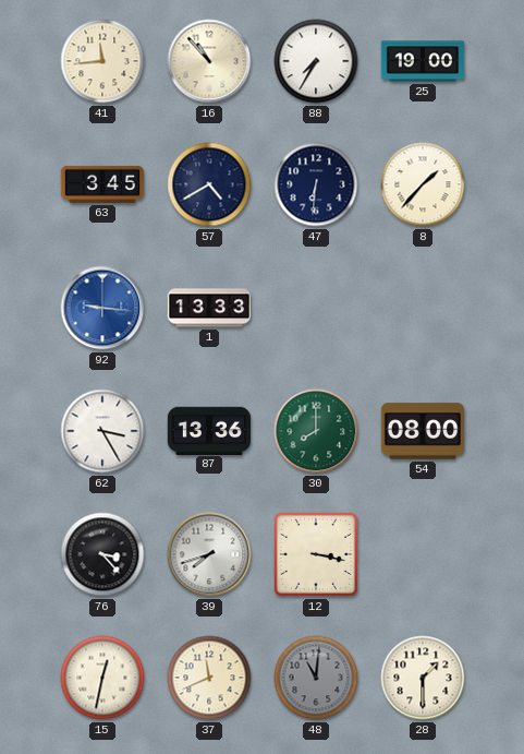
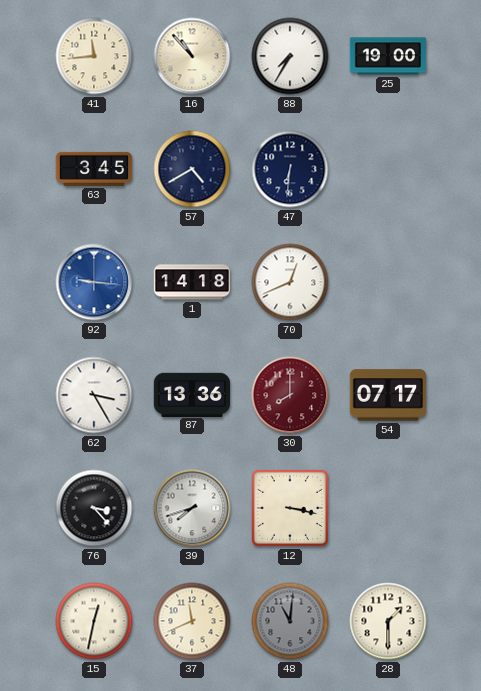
8: 1:37 -> none (423, 184)
1: 13:33 -> 14:18 (192, 282)
70: none -> 12:41 (290, 282)
30 dial: green -> burgundy (290, 395)
54: 08:00 -> 07:17 (388, 395)
